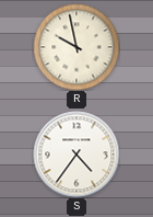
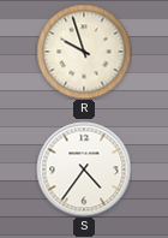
R: 9:58 -> 9:57 (84, 52)
